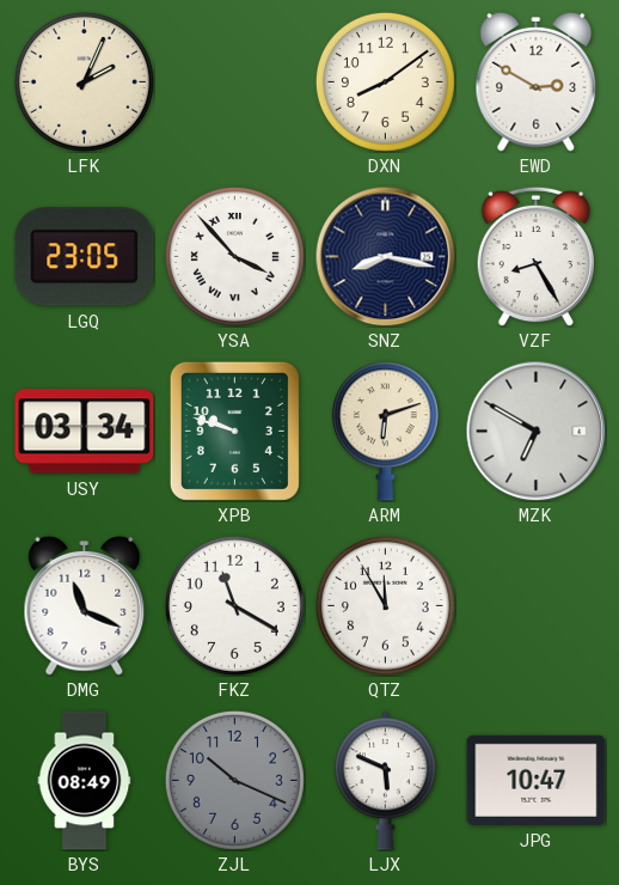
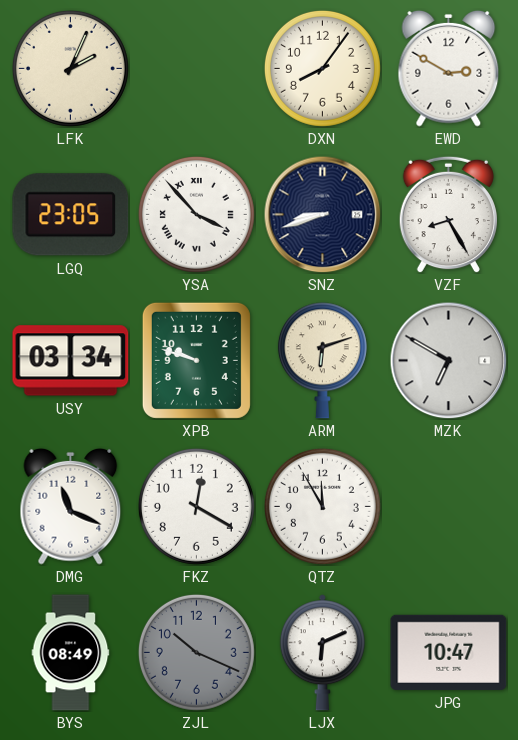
DXN: 8:09 -> 8:06 (322, 68)
SNZ: 8:17 -> 8:42 (322, 214)
FKZ: 11:20 -> 12:20 (196, 506)
LJX: 5:49 -> 6:11 (322, 653)
